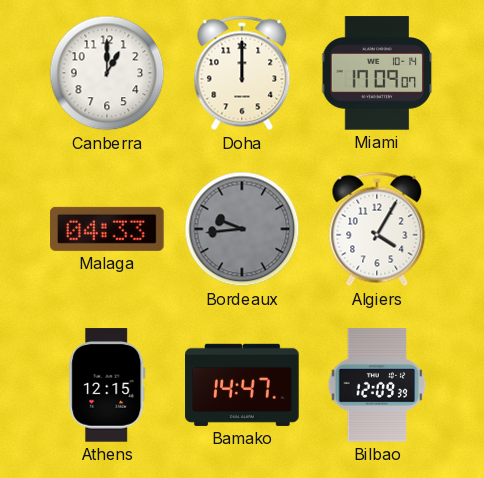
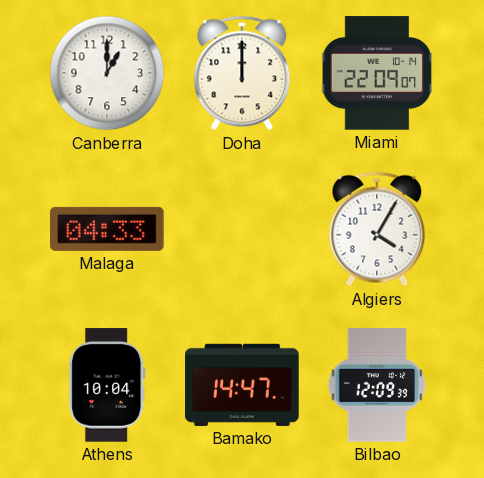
Miami: 17:09 -> 22:09 (377, 73)
Bordeaux: 9:44 -> none (242, 229)
Athens: 12:15 -> 10:04 (107, 385)
